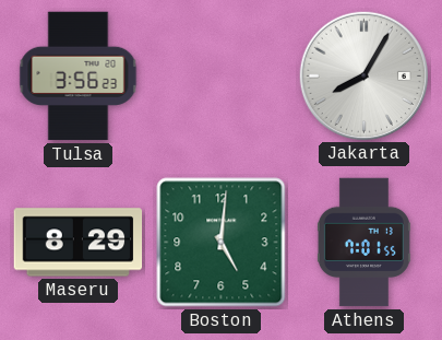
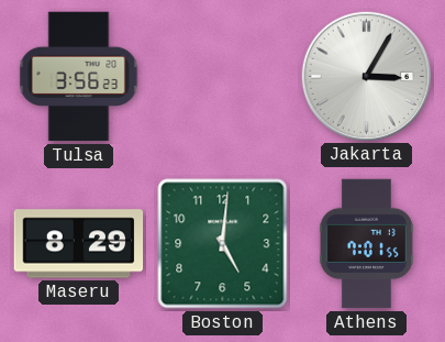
Jakarta: 8:05 -> 3:05 (366, 76)
